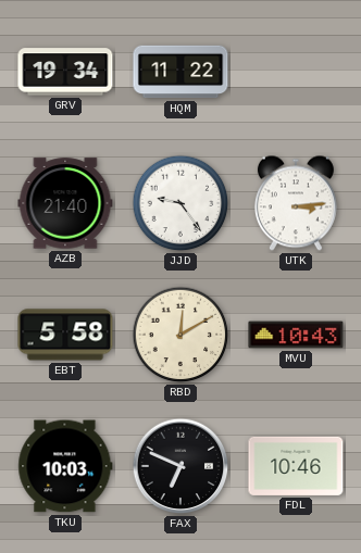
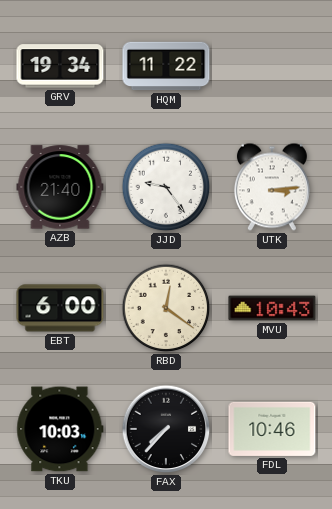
EBT: 5:58 -> 6:00 (60, 308)
RBD: 12:10 -> 12:21 (166, 308)
FAX: 6:49 -> 7:37 (166, 429)
